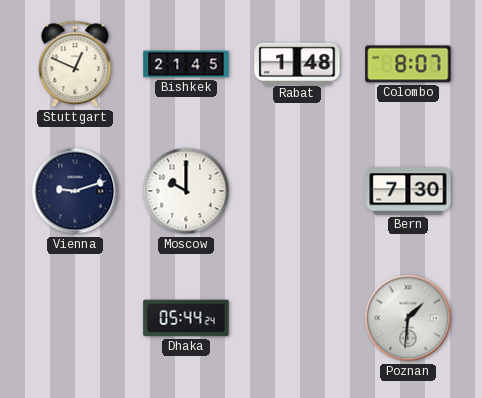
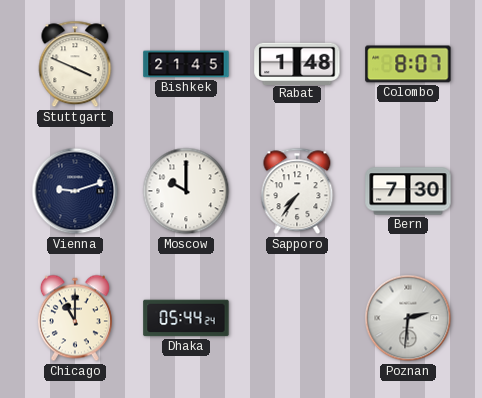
Stuttgart: 12:49 -> 3:49 (75, 64)
Sapporo: none -> 7:36 (297, 191)
Chicago: none -> 11:00 (75, 318)
Poznan: 1:31 -> 2:31 (408, 318)
